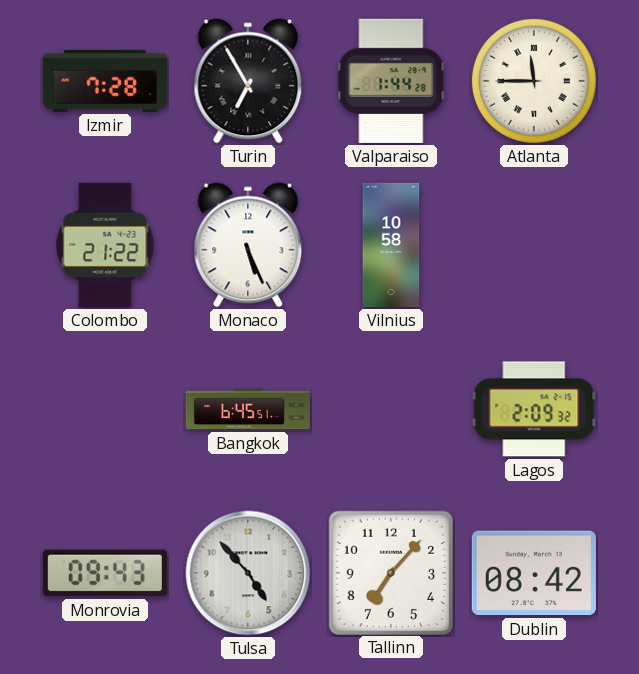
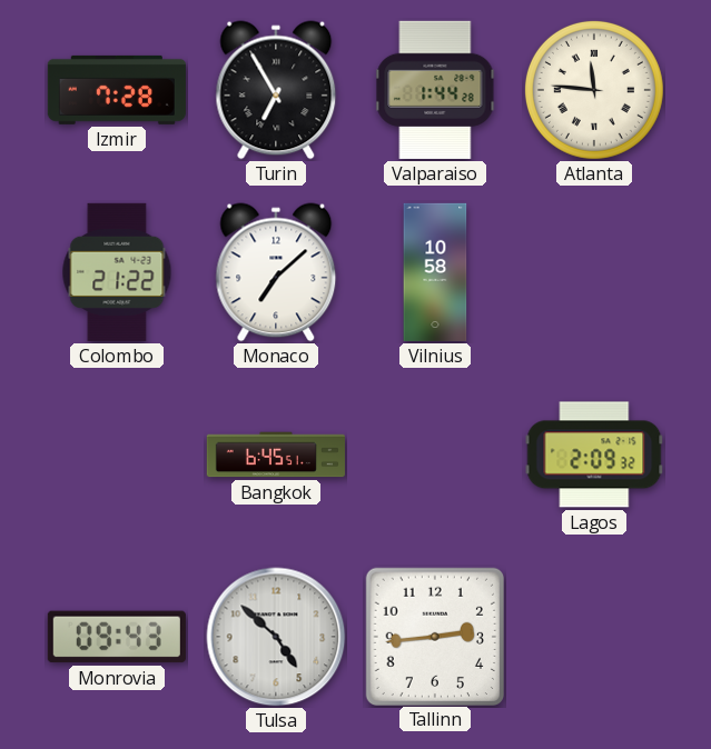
Atlanta: 11:45 -> 11:46 (594, 90)
Monaco: 5:26 -> 7:08 (276, 272)
Tulsa: 4:53 -> 4:52 (276, 637)
Tallinn: 7:07 -> 2:44 (434, 636)
Dublin: 08:42 -> none (534, 573)
